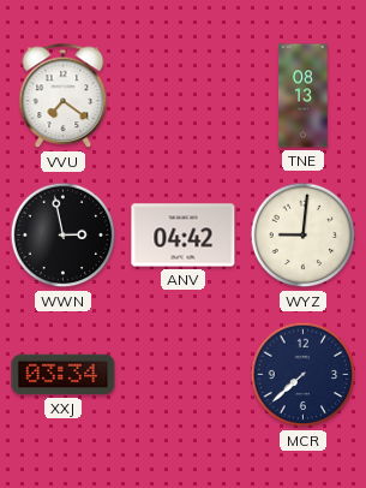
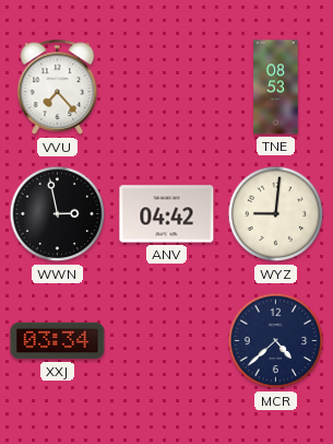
VVU: 7:21 -> 7:23 (58, 87)
TNE: 08:13 -> 08:53 (276, 87)
MCR: 7:38 -> 4:38 (276, 341)
